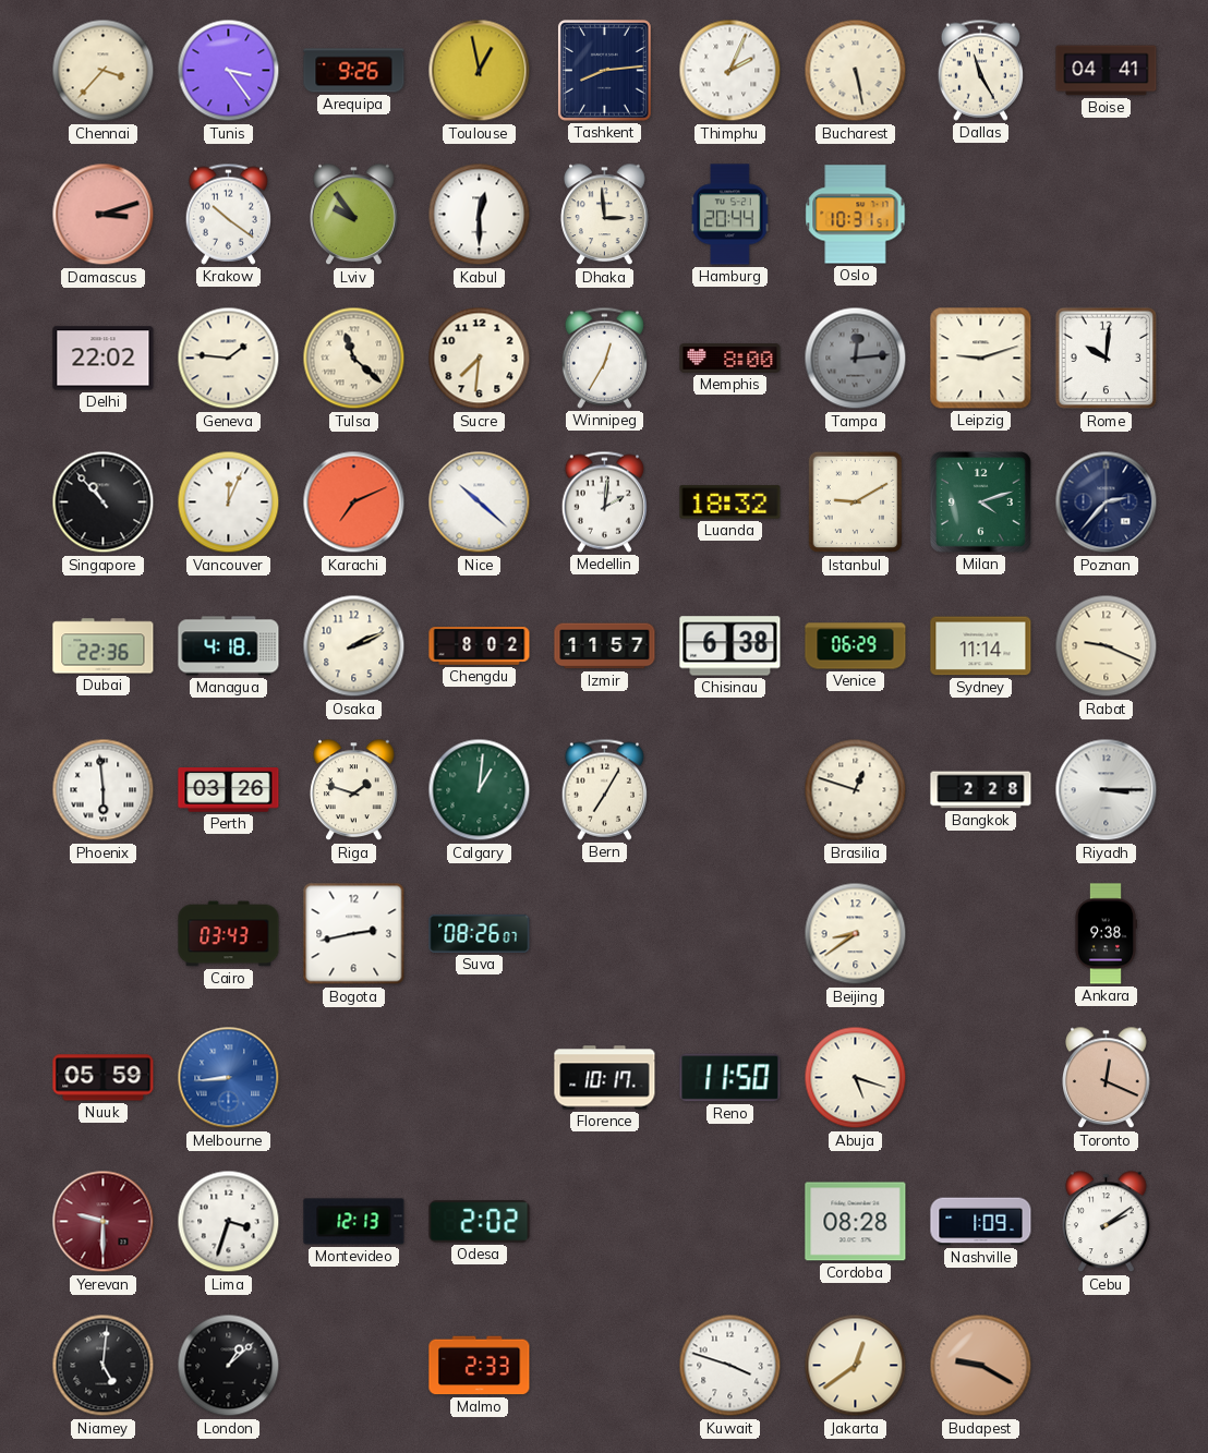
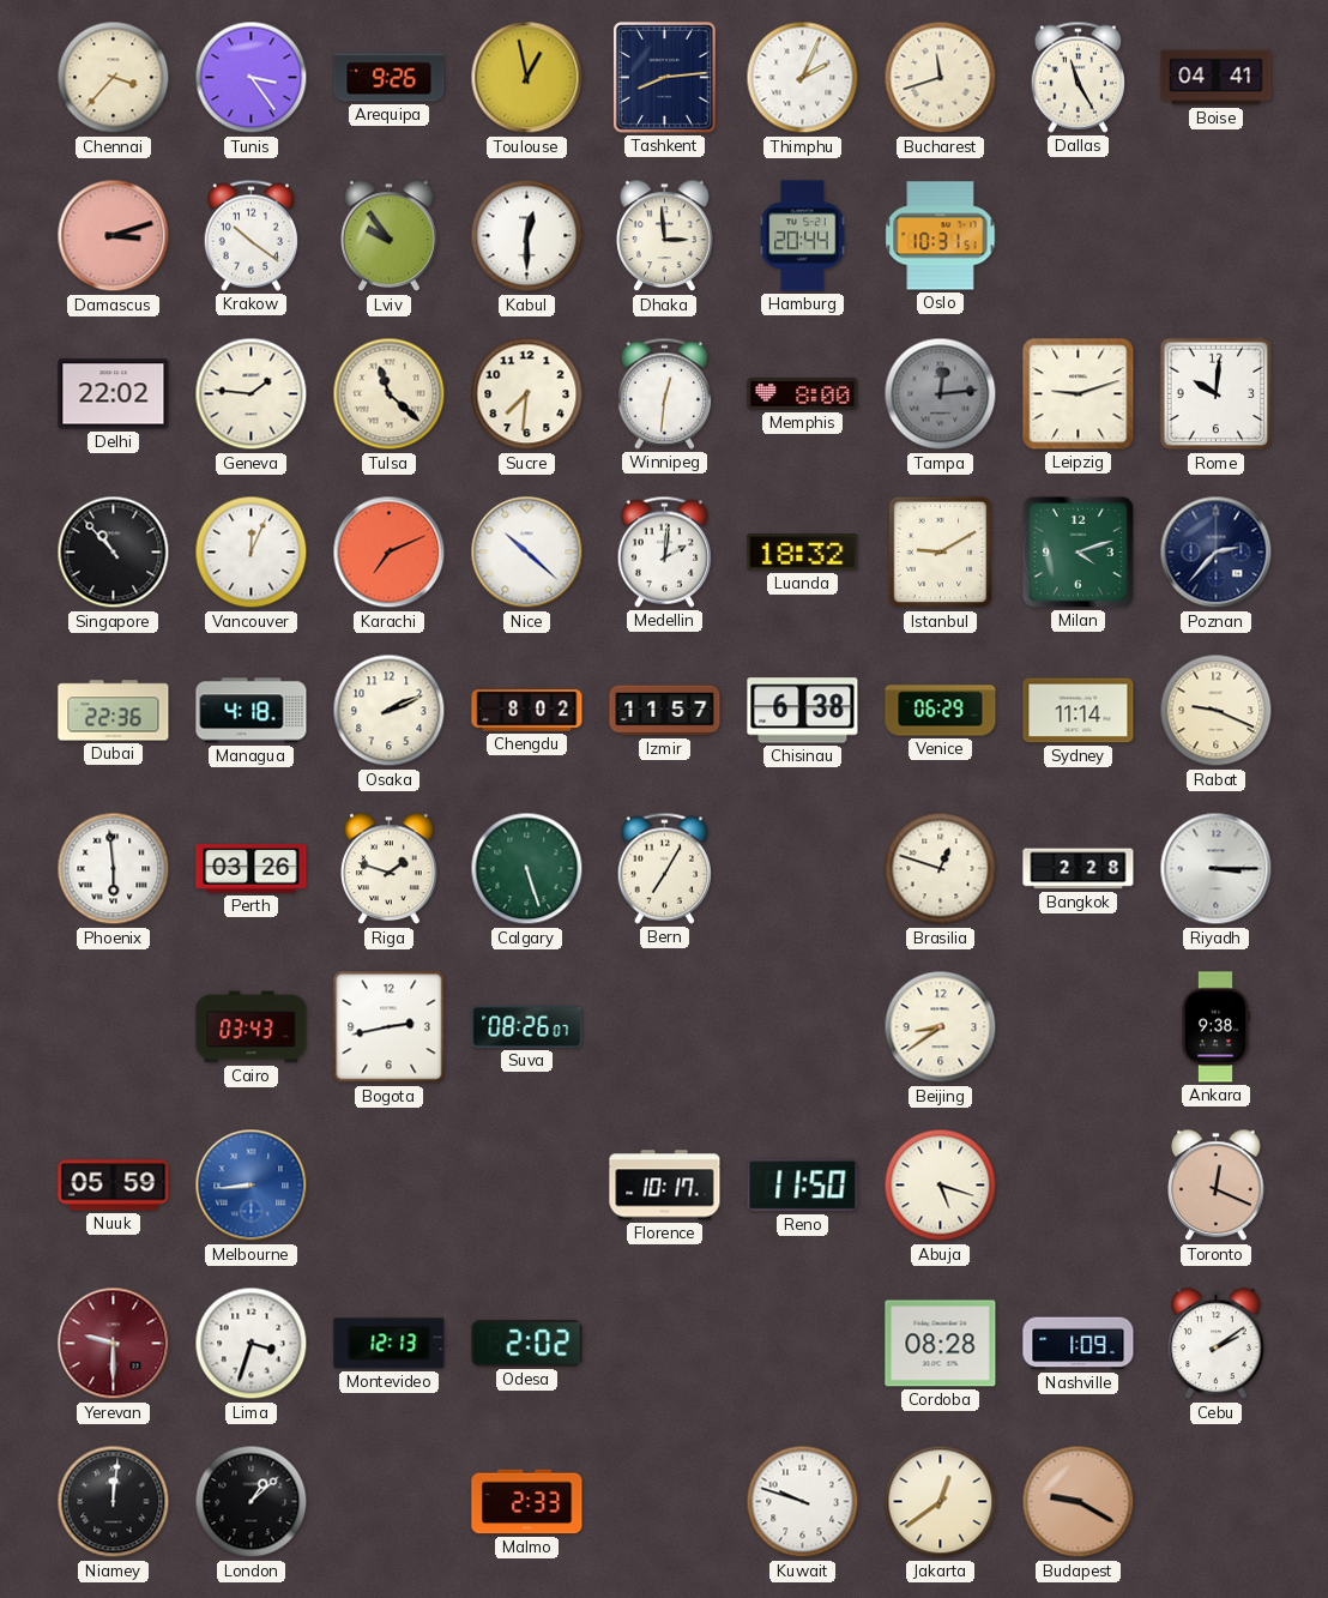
Bucharest: 5:28 -> 11:42 (941, 78)
Winnipeg: 12:35 -> 12:31 (664, 393)
Calgary: 1:01 -> 5:27 (527, 869)
Niamey: 5:01 -> 12:01 (114, 1502)
Kuwait: 3:48 -> 9:48 (803, 1502)
